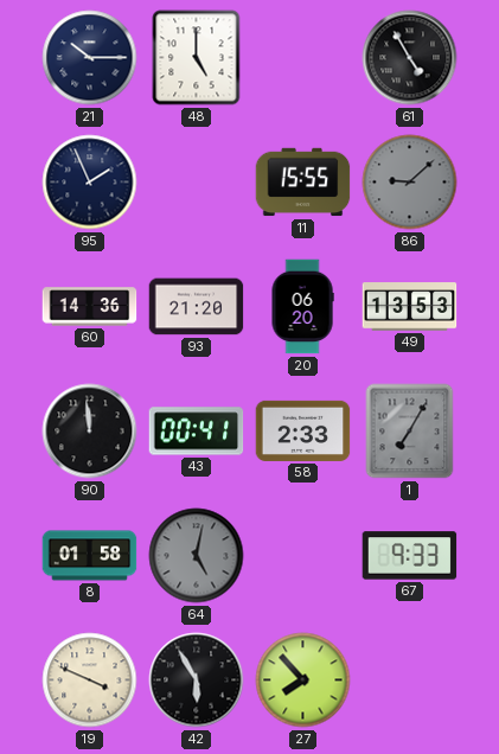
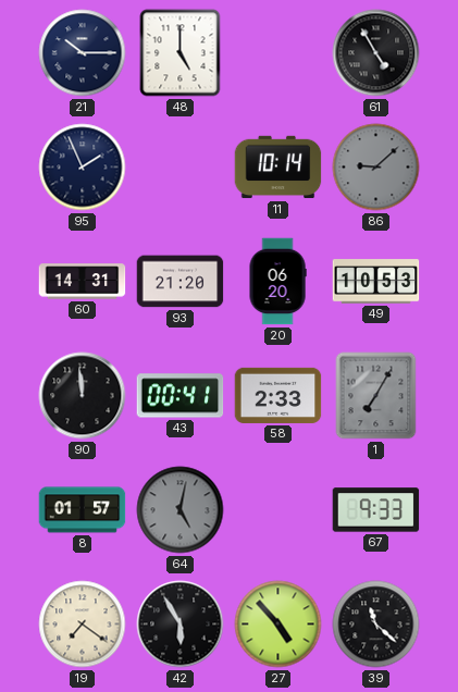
11: 15:55 -> 10:14 (278, 168)
60: 14:36 -> 14:31 (83, 282)
49: 13:53 -> 10:53 (376, 282)
8: 01:58 -> 01:57 (83, 510)
19: 3:49 -> 7:21 (83, 625)
27: 7:53 -> 4:53 (278, 625)
39: none -> 11:22 (376, 625)
